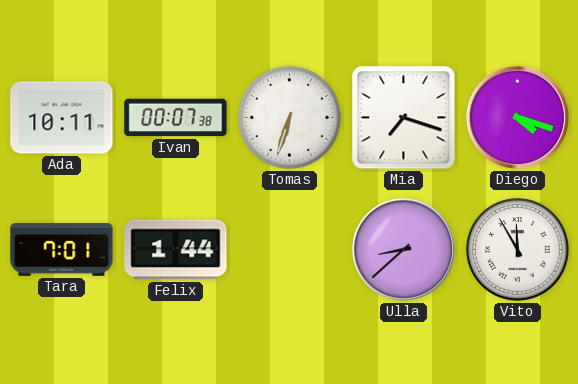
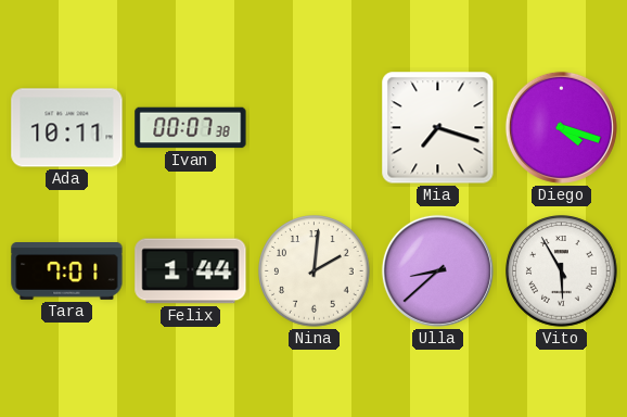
Tomas: 6:33 -> none (290, 118)
Nina: none -> 2:01 (315, 271)
Vito: 11:55 -> 5:55 (562, 271)
